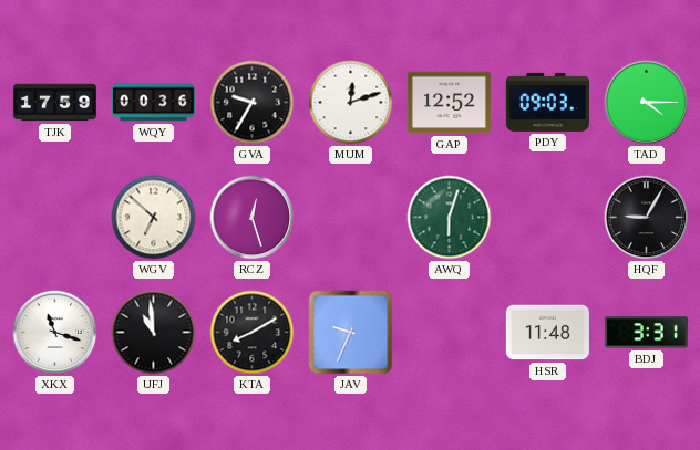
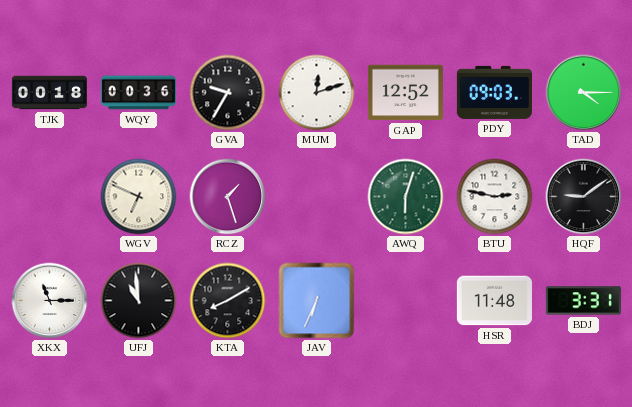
TJK: 17:59 -> 00:18 (49, 93)
WGV: 6:52 -> 6:49 (139, 197)
RCZ: 12:27 -> 1:27 (228, 197)
BTU: none -> 2:47 (495, 197)
HQF: 9:05 -> 9:09 (584, 197)
XKX: 11:18 -> 11:15 (50, 301)
JAV: 9:34 -> 6:34 (317, 301)
